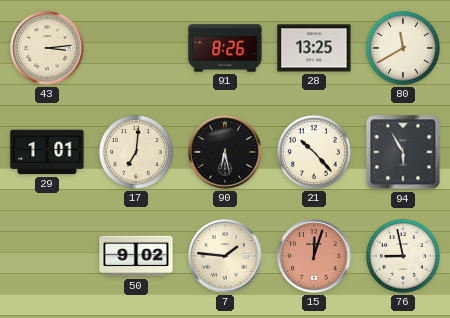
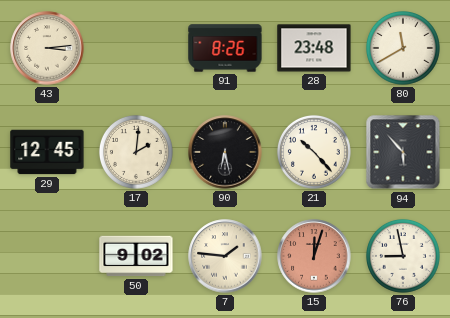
28: 13:25 -> 23:48 (314, 48)
29: 1:01 -> 12:45 (47, 152)
17: 7:01 -> 2:01 (136, 152)
94: 5:55 -> 5:53 (403, 152)
